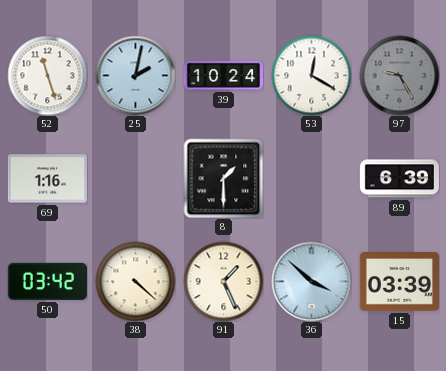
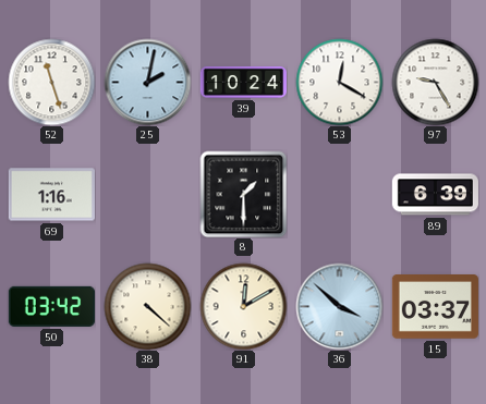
97 dial: grey -> white (435, 82)
91: 1:26 -> 12:10 (243, 306)
15: 03:39 -> 03:37 (435, 307)
